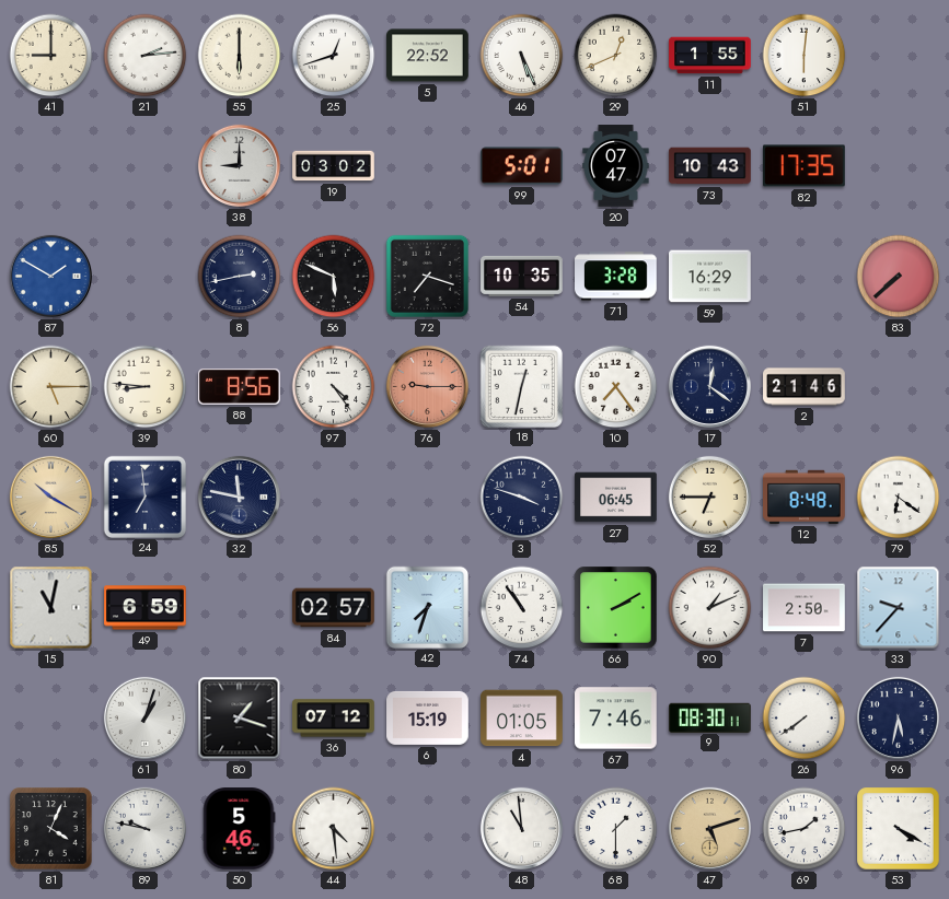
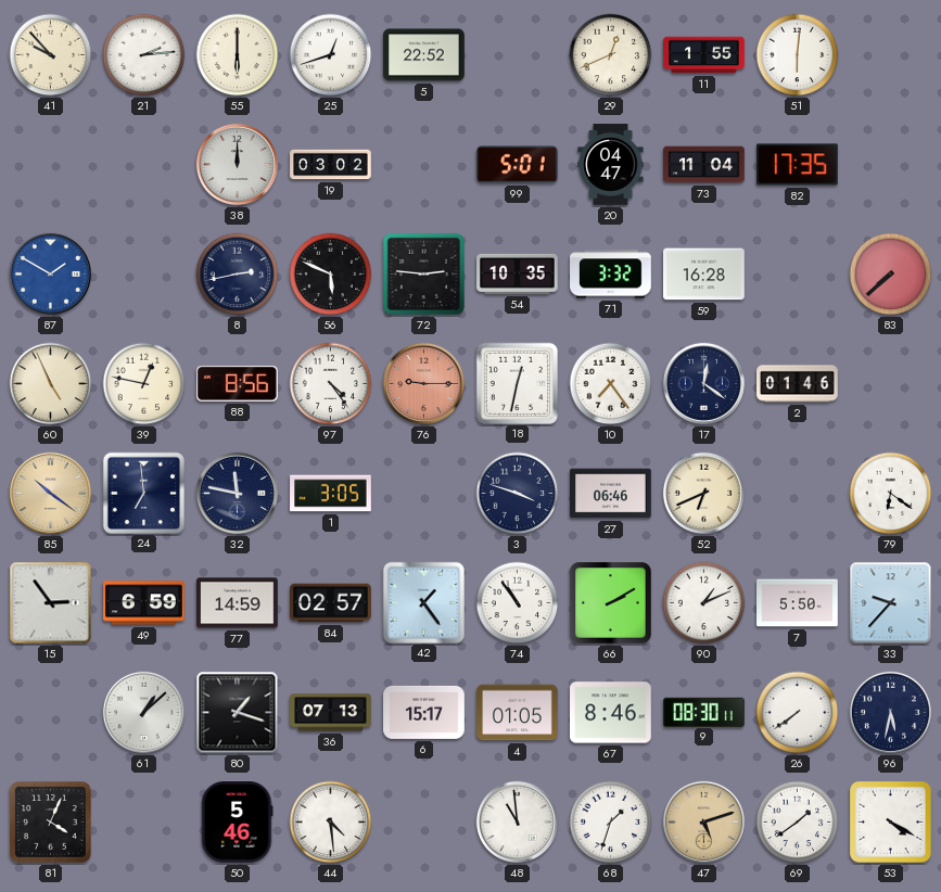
41: 9:00 -> 9:53 (51, 55)
46: 5:26 -> none (522, 56)
38: 9:00 -> 12:00 (237, 164)
20: 07:47 -> 04:47 (611, 165)
73: 10:43 -> 11:04 (704, 165)
72: 7:18 -> 2:46 (423, 273)
71: 3:28 -> 3:32 (611, 275)
59: 16:29 -> 16:28 (704, 275)
60: 5:15 -> 4:56 (51, 384)
39: 8:46 -> 12:47 (144, 384)
2: 21:46 -> 01:46 (798, 384)
85: 10:20 -> 10:21 (50, 493)
1: none -> 3:05 (331, 494)
27: 06:45 -> 06:46 (611, 494)
52: 6:45 -> 6:41 (703, 493)
12: 8:48 -> none (805, 497)
15: 11:02 -> 2:54 (51, 603)
77: none -> 14:59 (238, 603)
42: 7:33 -> 1:24 (423, 602)
7: 2:50 -> 5:50 (798, 603)
61: 1:03 -> 1:08 (143, 712)
36: 07:12 -> 07:13 (331, 713)
6: 15:19 -> 15:17 (424, 712)
67: 7:46 -> 8:46 (611, 713)
89: 9:47 -> none (144, 828)
68: 1:30 -> 1:33 (611, 823)
69: 1:43 -> 1:39 (798, 823)
